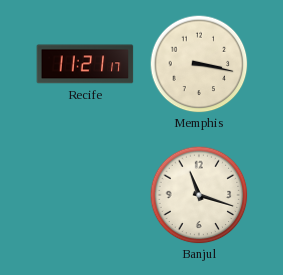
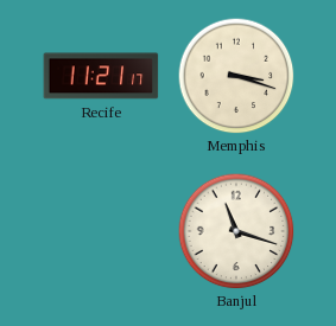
Memphis: 3:17 -> 3:18 (236, 76)
